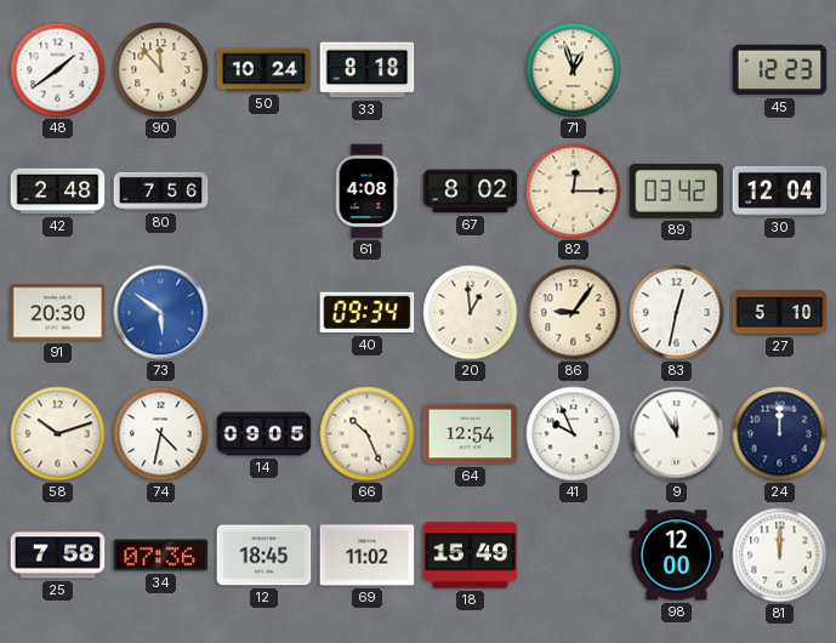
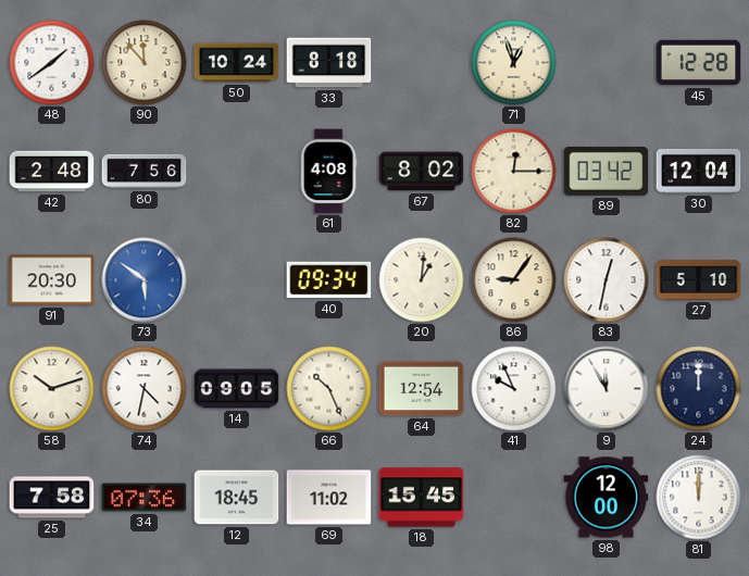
45: 12:23 -> 12:28 (699, 63)
20: 12:59 -> 1:01 (422, 280)
18: 15:49 -> 15:45 (422, 498)
